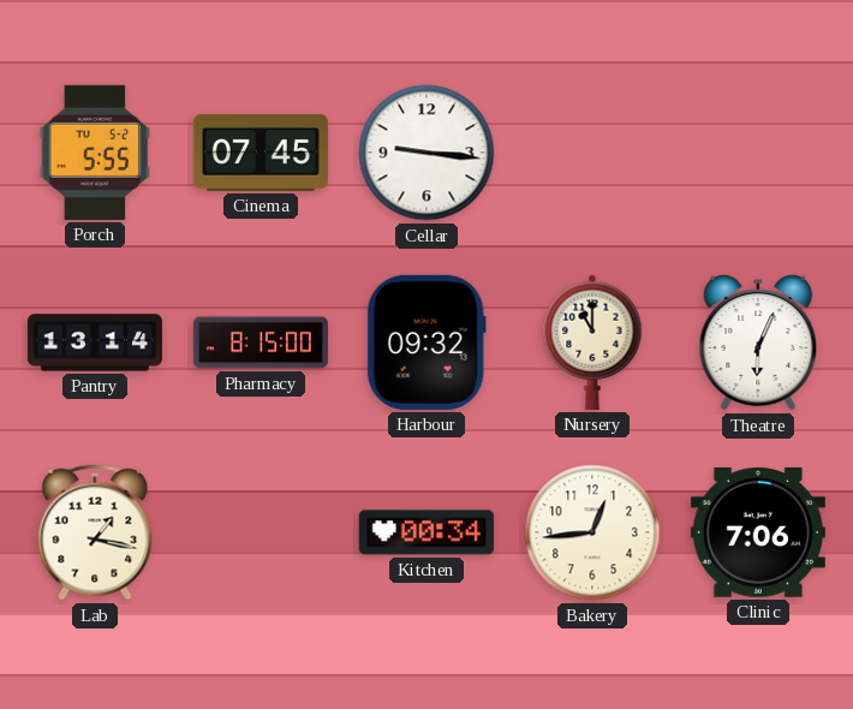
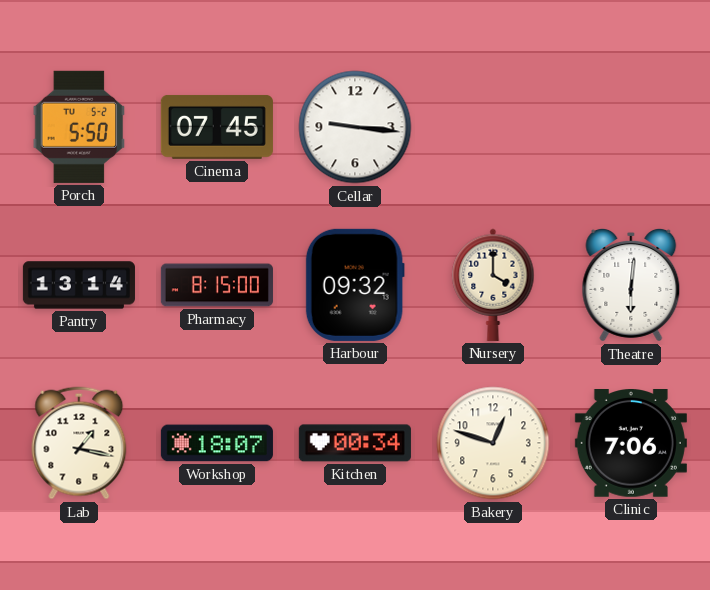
Porch: 5:55 -> 5:50 (79, 127)
Nursery: 11:00 -> 4:00 (493, 285)
Theatre: 6:04 -> 6:01 (631, 285)
Workshop: none -> 18:07 (217, 443)
Bakery: 12:44 -> 12:48 (493, 443)
